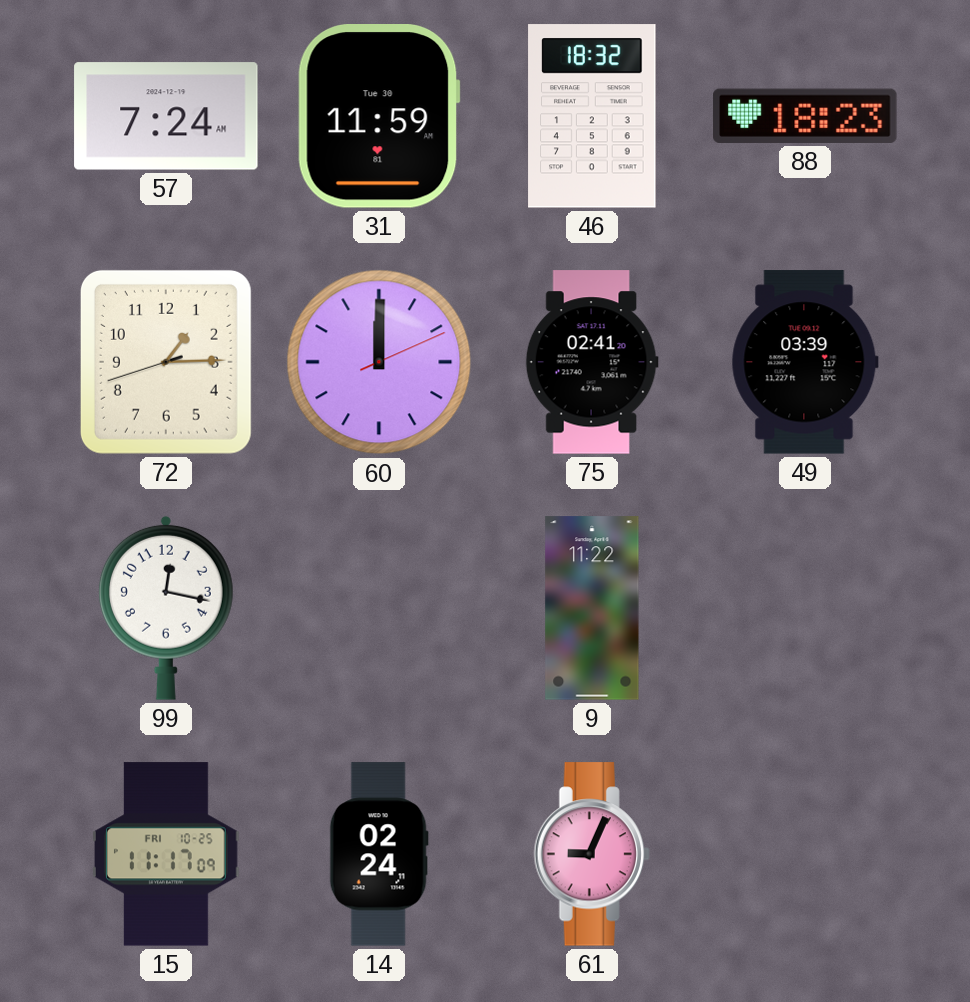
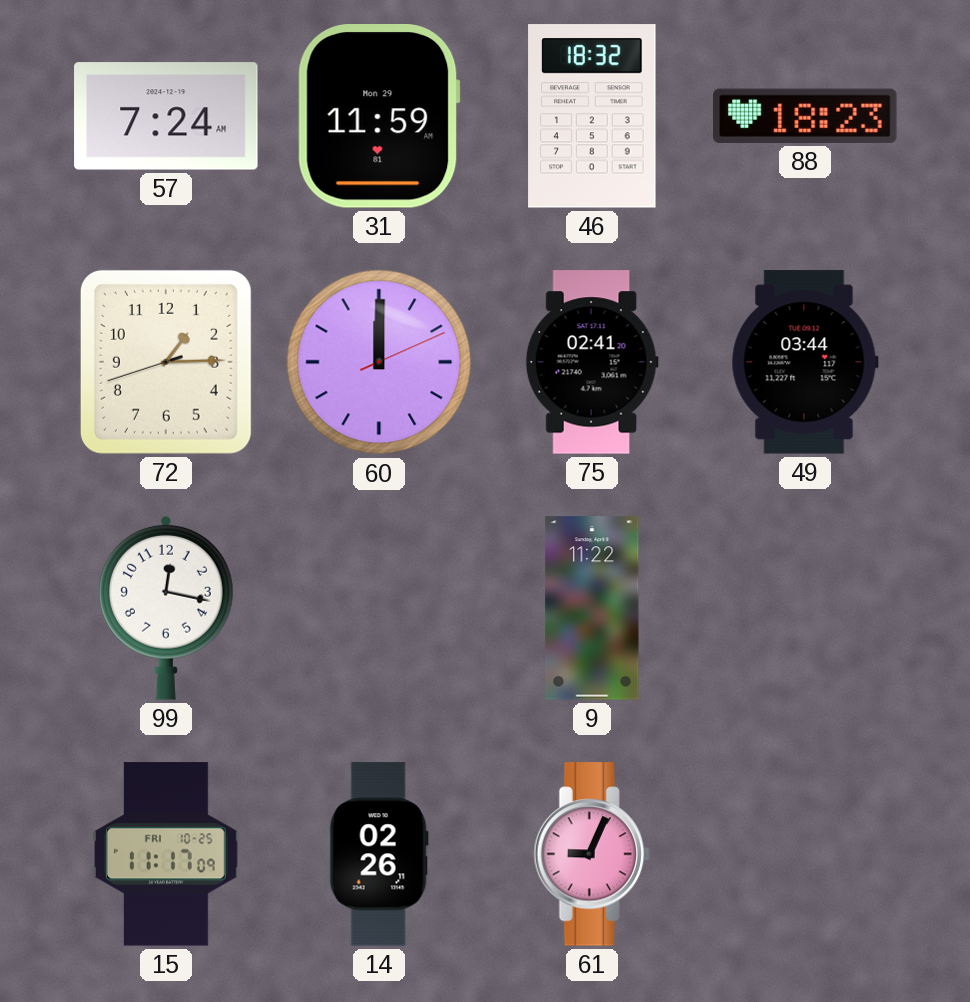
31 date: Tue 30 -> Mon 29 (379, 117)
49: 03:39 -> 03:44 (805, 362)
14: 02:24 -> 02:26 (379, 854)
